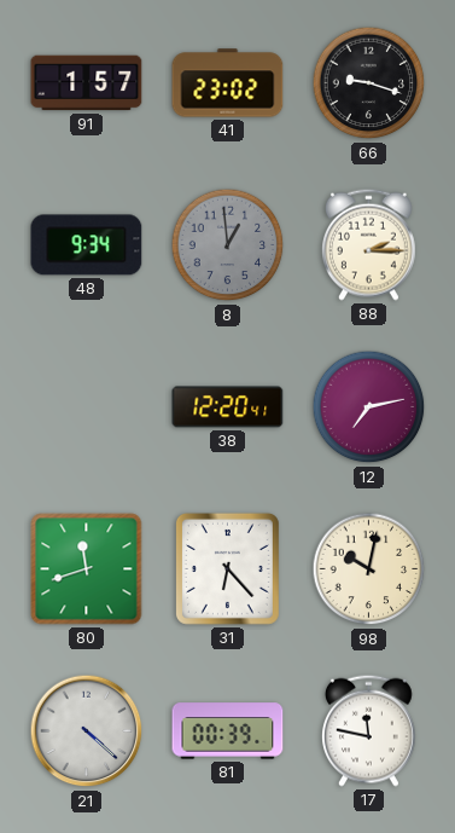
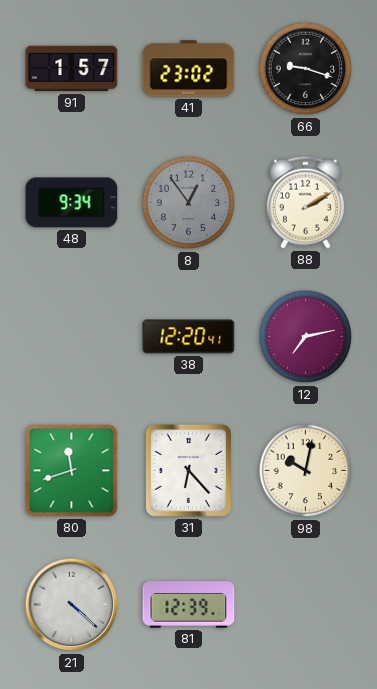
8: 12:59 -> 12:54 (189, 203)
88: 2:15 -> 2:10 (305, 202)
81: 00:39 -> 12:39 (189, 605)
17: 11:47 -> none (368, 730)
